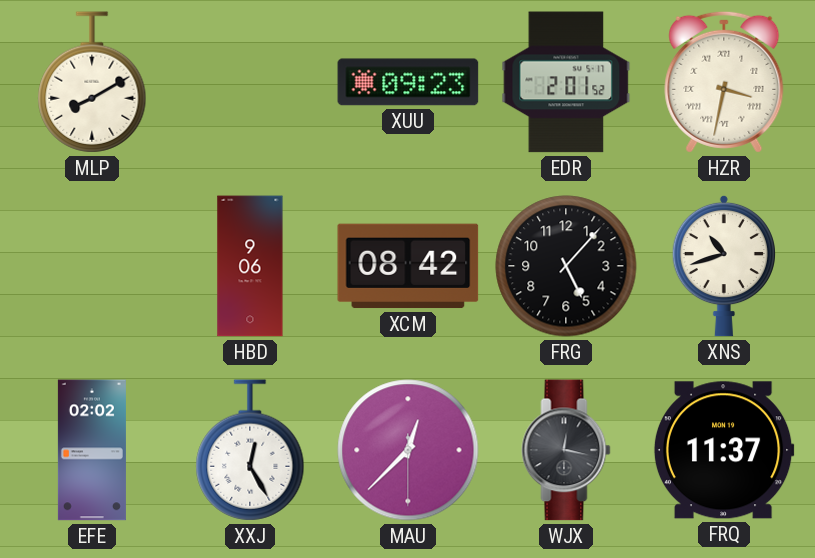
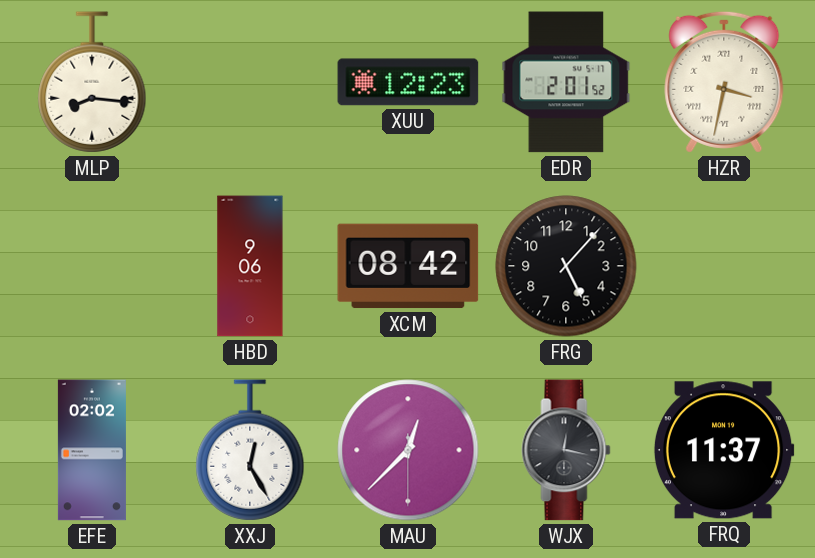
MLP: 8:10 -> 8:16 (92, 82)
XUU: 09:23 -> 12:23 (408, 82)
XNS: 10:42 -> none (724, 266)
